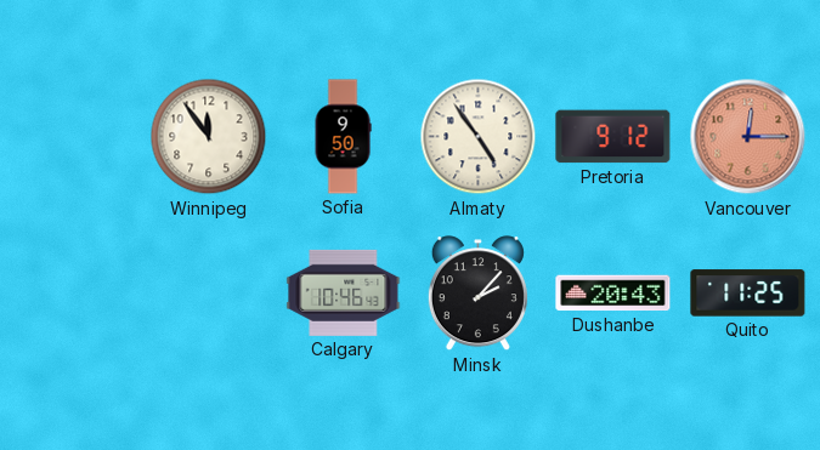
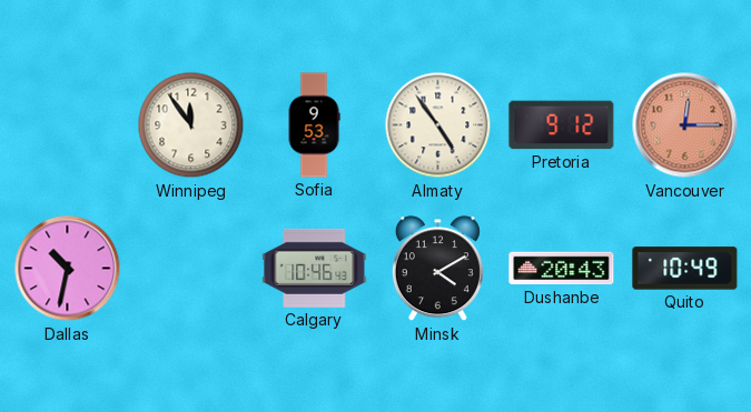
Sofia: 9:50 -> 9:53 (314, 125)
Dallas: none -> 10:32 (68, 269)
Minsk: 2:07 -> 4:10 (437, 269)
Quito: 11:25 -> 10:49 (685, 269)
